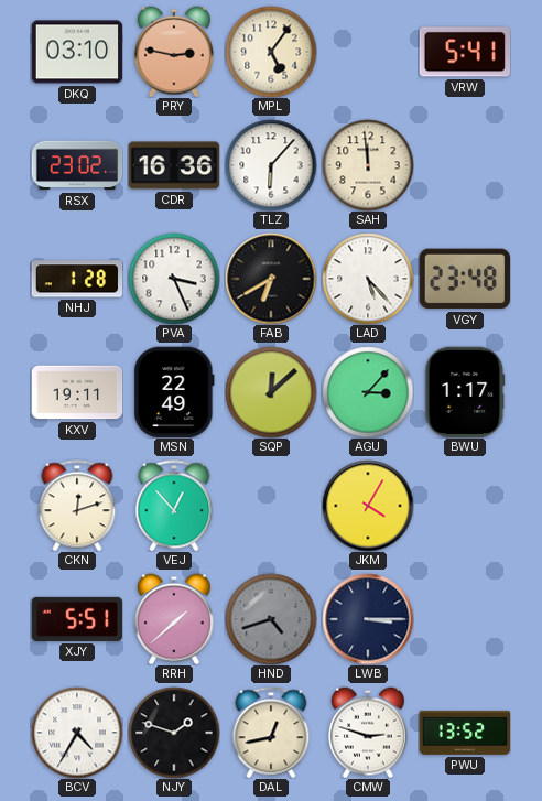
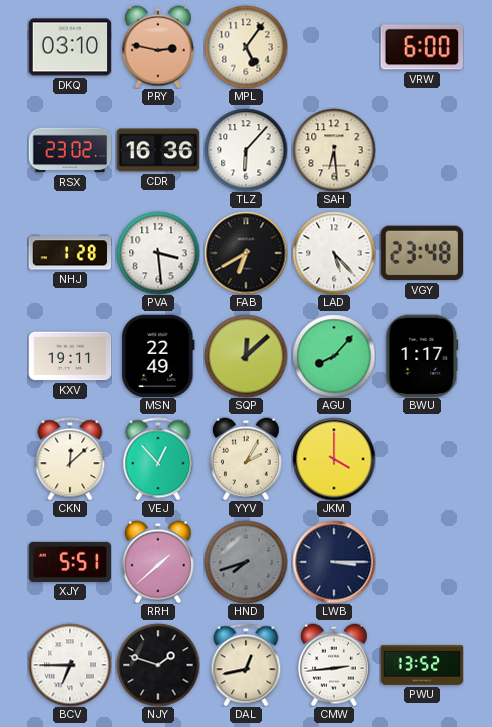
VRW: 5:41 -> 6:00 (421, 47)
SAH: 11:59 -> 6:29 (334, 150)
PVA: 3:26 -> 3:29 (158, 253)
AGU: 3:07 -> 8:07 (334, 356)
CKN: 12:12 -> 12:08 (70, 459)
YYV: none -> 2:05 (246, 459)
JKM: 4:05 -> 4:00 (334, 459)
HND: 4:42 -> 7:42 (246, 562)
BCV: 4:35 -> 6:45 (70, 665)
CMW: 2:48 -> 2:44 (334, 665)
